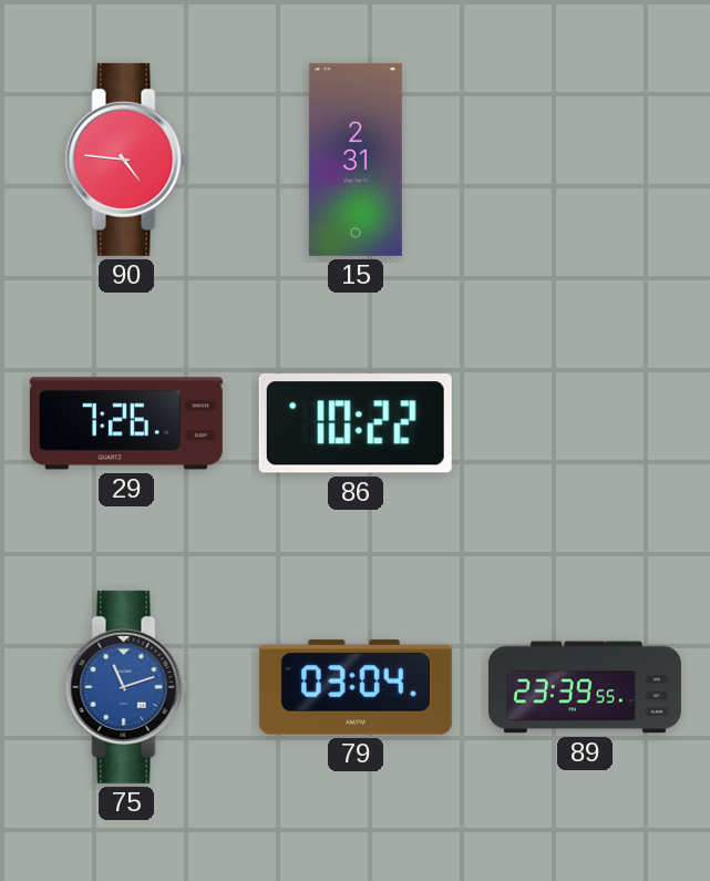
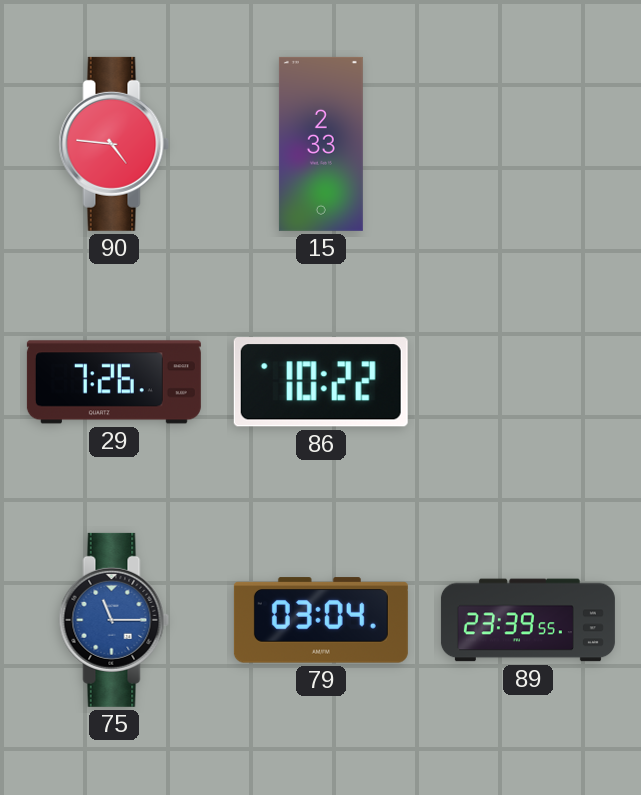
15: 2:31 -> 2:33 (321, 144)
75: 11:12 -> 11:15 (114, 620)
